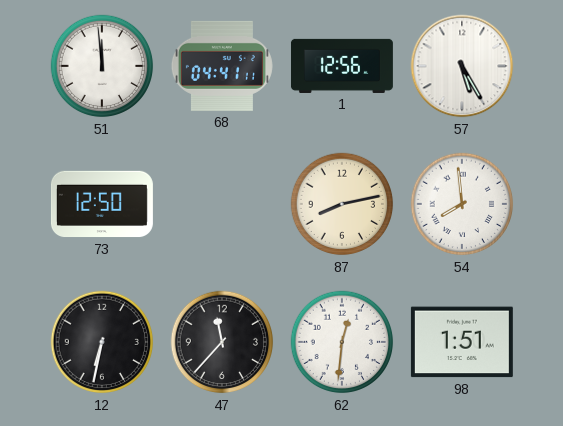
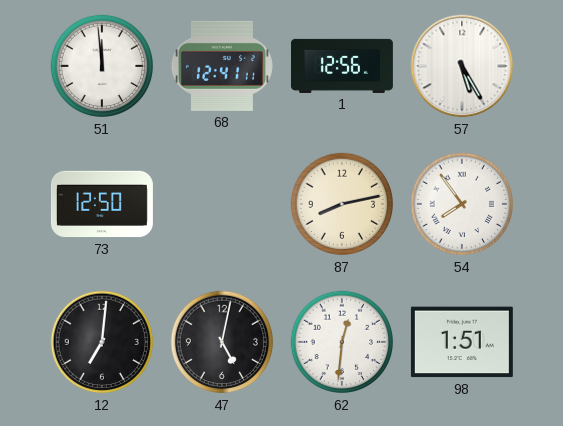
68: 04:41 -> 12:41 (222, 66)
54: 7:59 -> 7:54 (462, 204)
12: 6:32 -> 7:01 (102, 342)
47: 11:37 -> 5:02 (222, 342)
